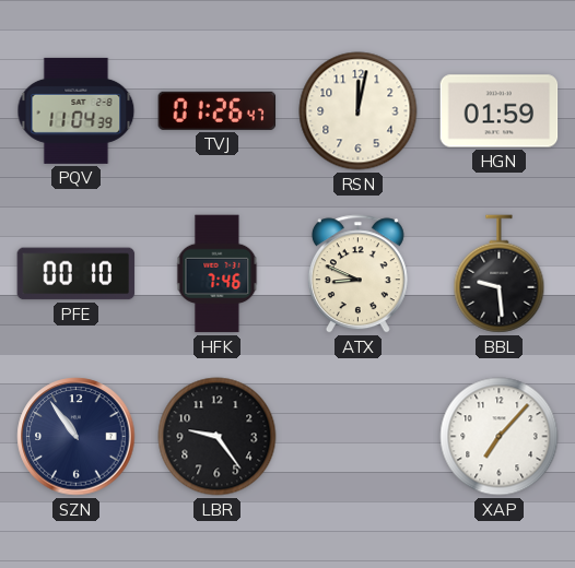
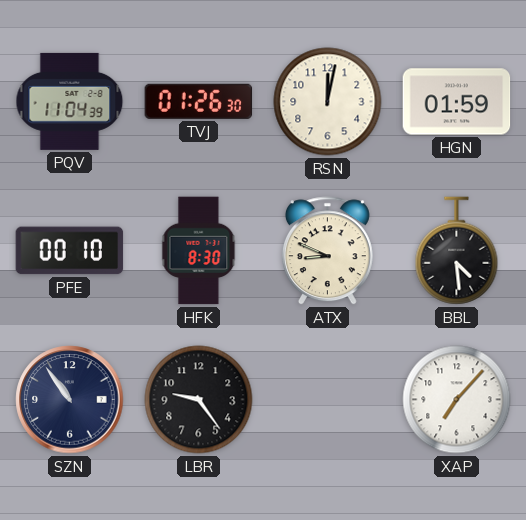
TVJ: 01:26:47 -> 01:26:30 (199, 101)
HFK: 7:46 -> 8:30 (199, 251)
BBL: 9:29 -> 4:29 (457, 251)
